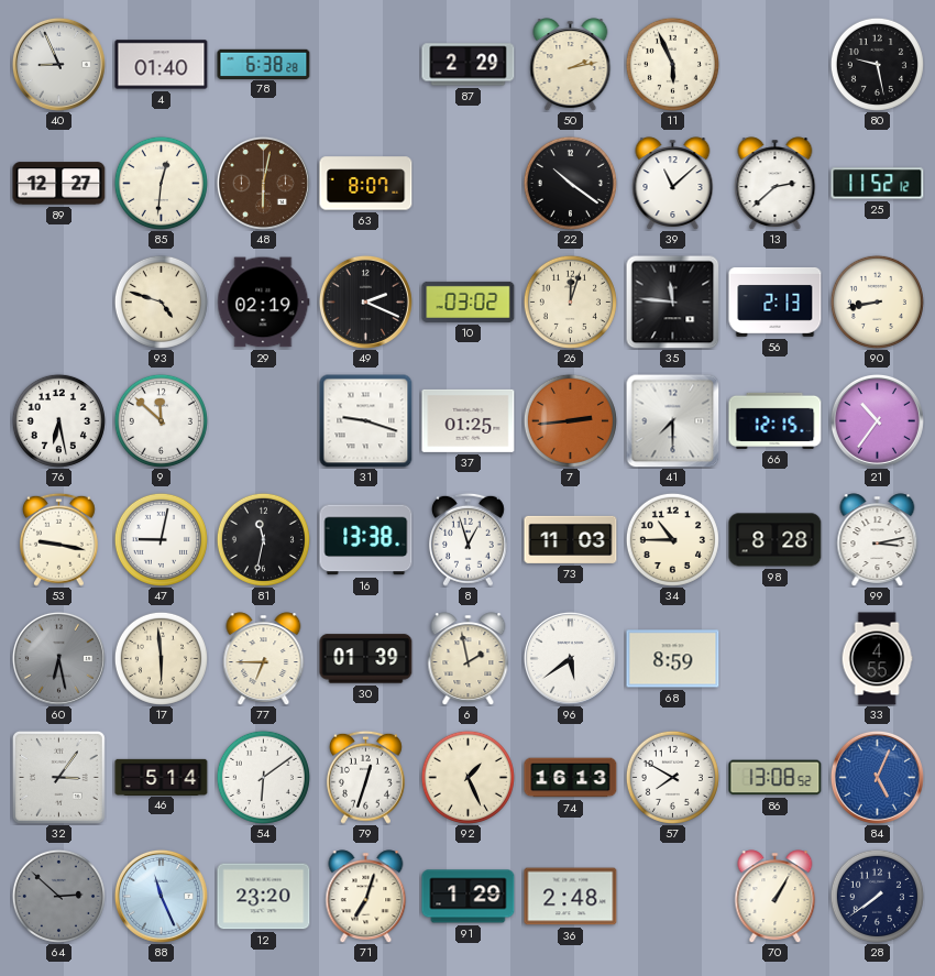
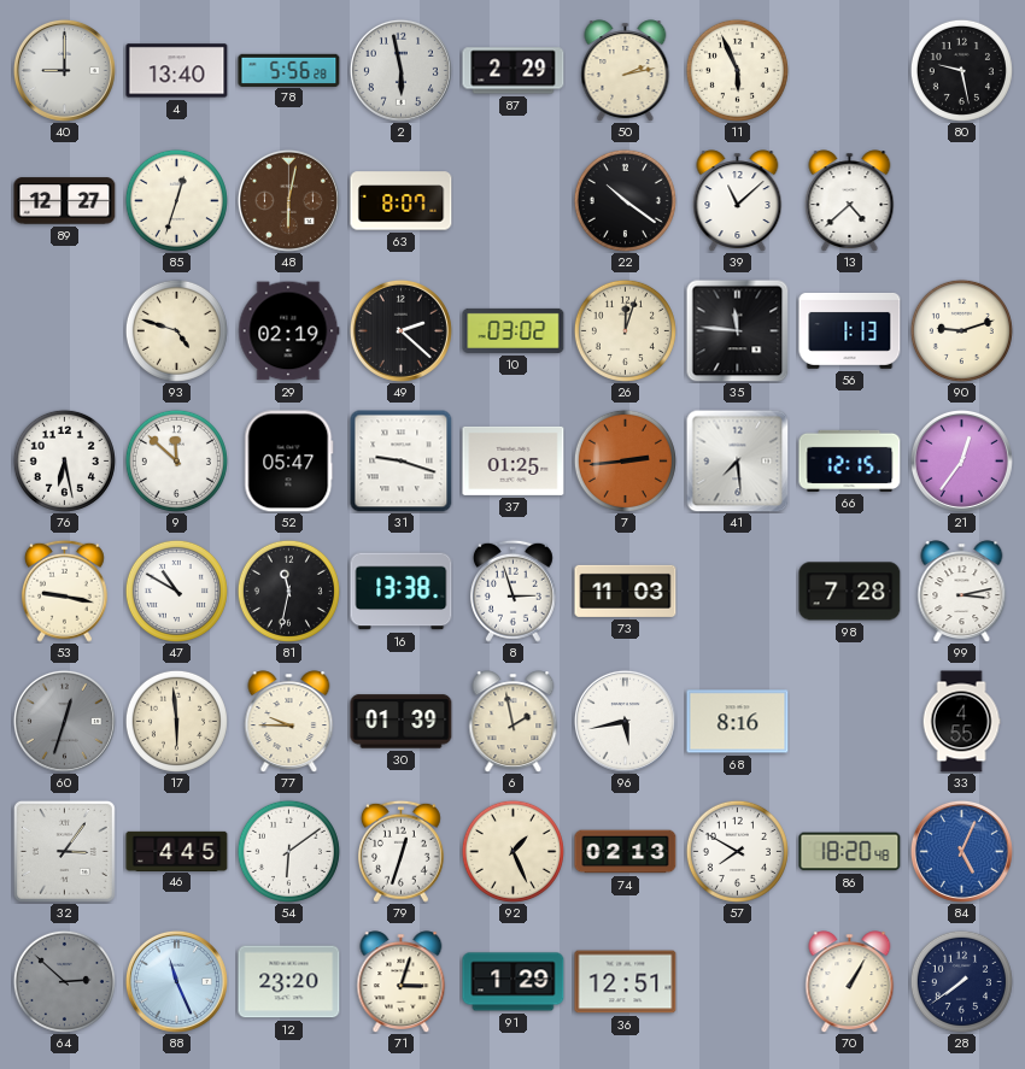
40: 8:56 -> 9:00 (64, 70)
4: 01:40 -> 13:40 (177, 71)
78: 6:38 -> 5:56 (289, 70)
2: none -> 5:58 (400, 70)
85: 12:31 -> 12:33 (176, 200)
13: 2:38 -> 4:38 (850, 200)
25: 11:52 -> none (878, 184)
49: 2:19 -> 2:22 (400, 330)
56: 2:13 -> 1:13 (850, 330)
90: 8:43 -> 9:12 (961, 330)
52: none -> 05:47 (289, 462)
41: 7:30 -> 7:29 (737, 460)
21: 10:36 -> 12:36 (961, 460)
47: 9:02 -> 10:50 (176, 591)
8: 12:57 -> 2:57 (512, 591)
34: 10:45 -> none (672, 539)
98: 8:28 -> 7:28 (850, 592)
60: 6:28 -> 12:33 (64, 721)
77: 6:45 -> 9:45 (289, 721)
96: 5:39 -> 5:43 (625, 721)
68: 8:59 -> 8:16 (738, 722)
46: 5:14 -> 4:45 (177, 851)
74: 16:13 -> 02:13 (626, 852)
86: 13:08 -> 18:20 (850, 852)
71: 7:03 -> 3:03 (402, 981)
36: 2:48 -> 12:51 (626, 982)
